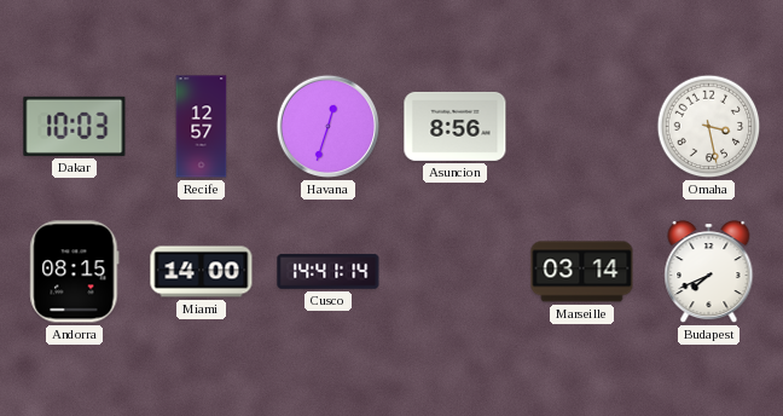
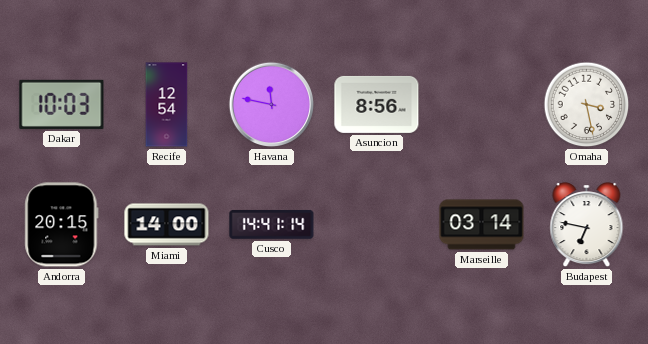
Recife: 12:57 -> 12:54 (167, 105)
Havana: 12:33 -> 11:47 (272, 105)
Andorra: 08:15 -> 20:15 (62, 225)
Budapest: 7:41 -> 6:47 (587, 226)
